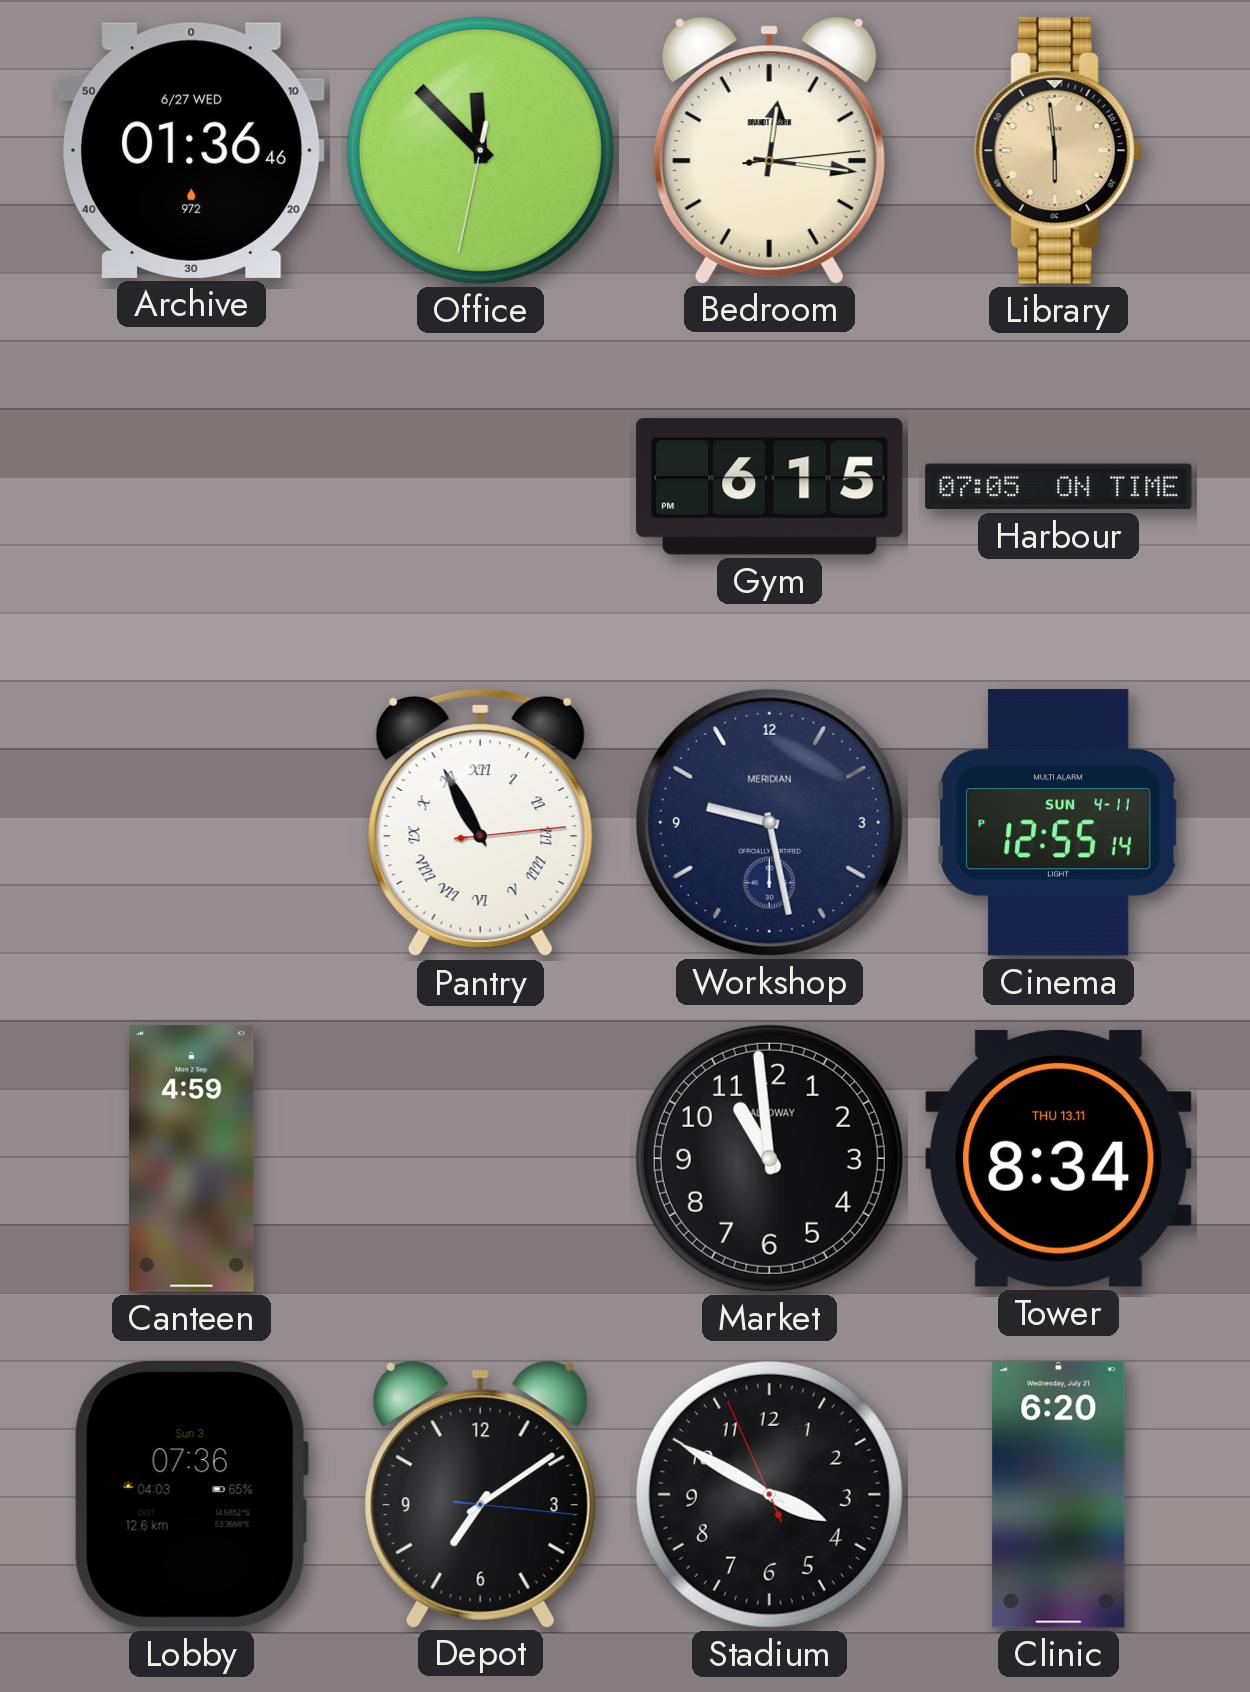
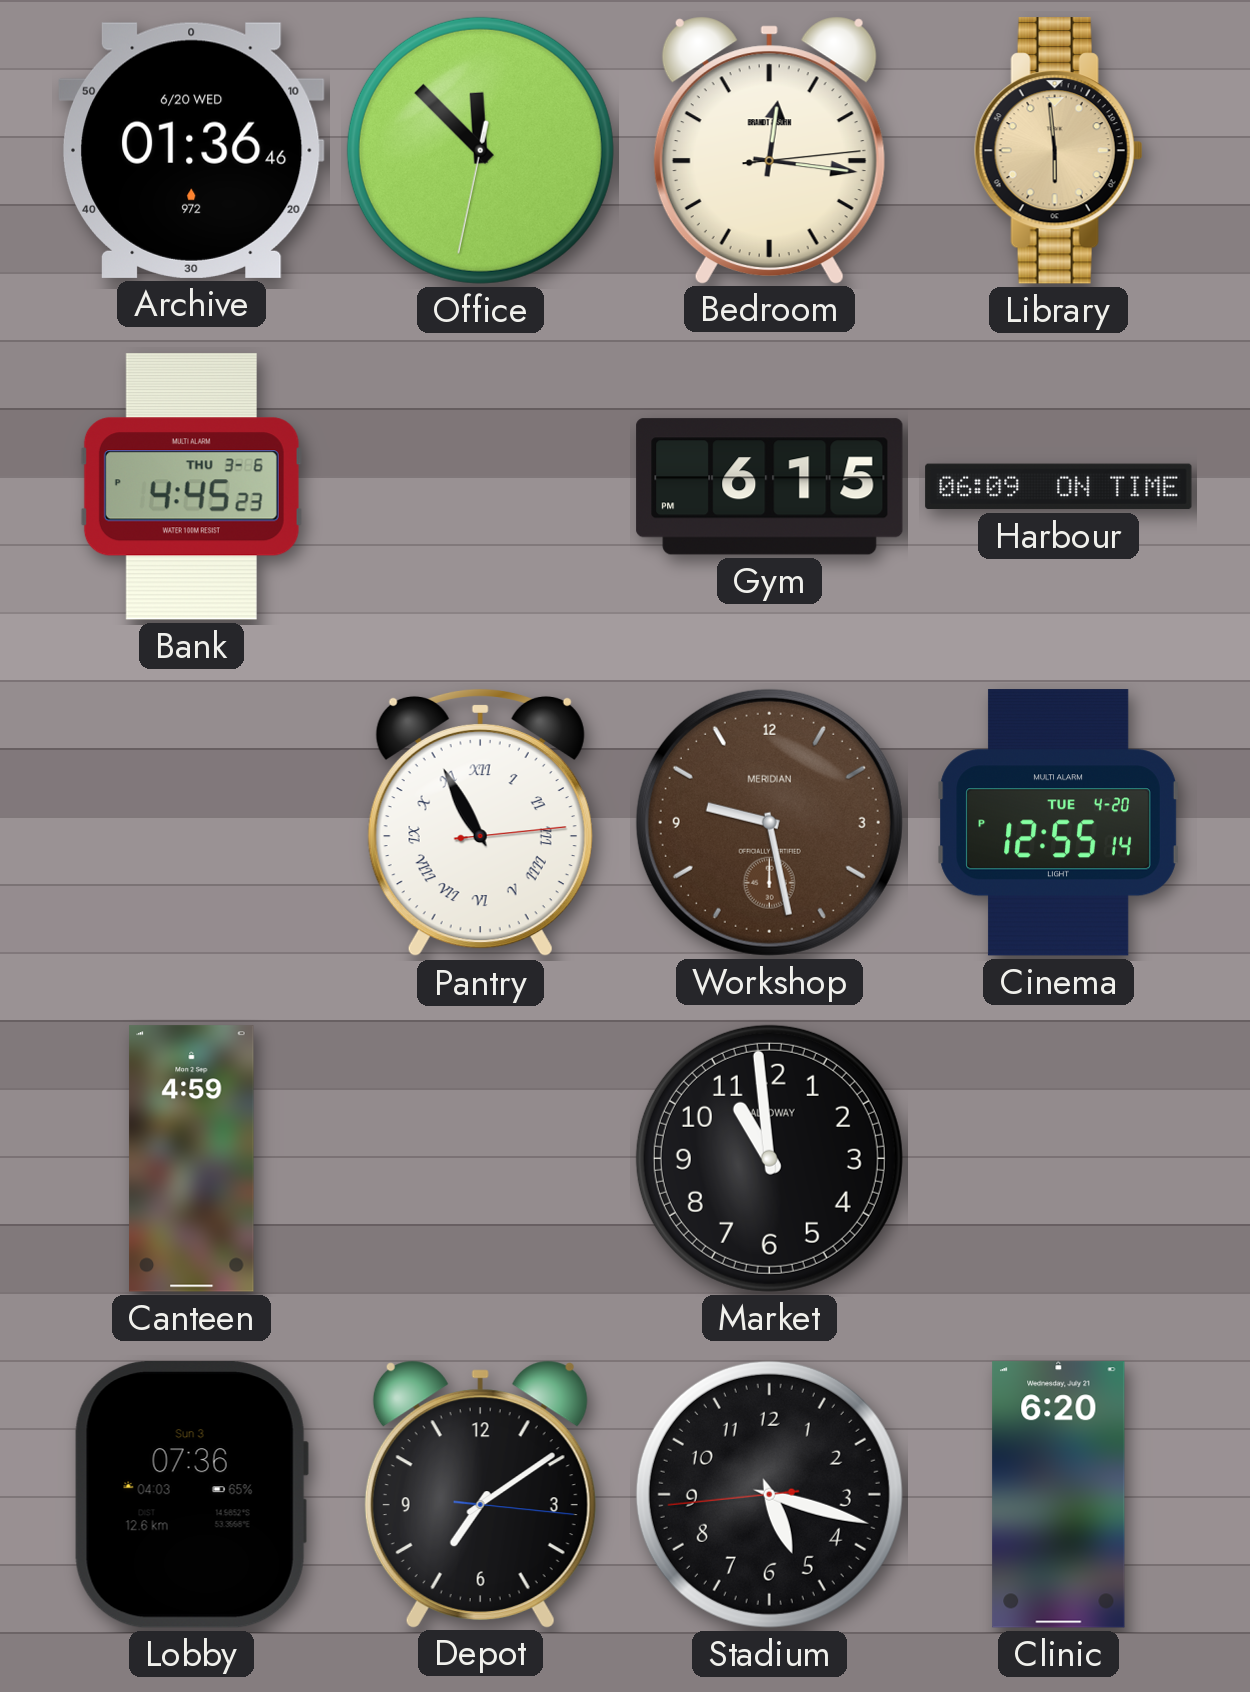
Archive date: 6/27 WED -> 6/20 WED (192, 150)
Bank: none -> 4:45 (191, 487)
Harbour: 07:05 -> 06:09 (1059, 487)
Workshop dial: navy -> brown (769, 822)
Cinema date: SUN 4-11 -> TUE 4-20 (1059, 823)
Tower: 8:34 -> none (1059, 1158)
Stadium: 3:49 -> 5:17 (769, 1494)
